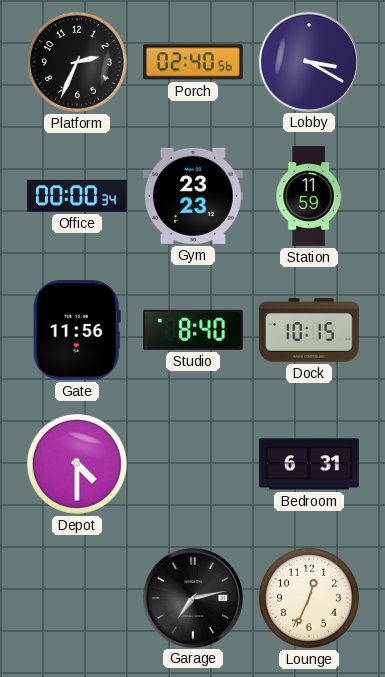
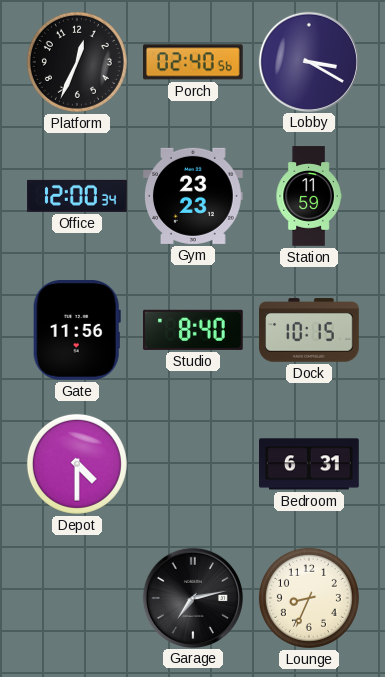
Platform: 2:34 -> 12:34 (77, 62)
Office: 00:00 -> 12:00 (77, 196)
Lounge: 12:34 -> 8:34 (309, 598)
